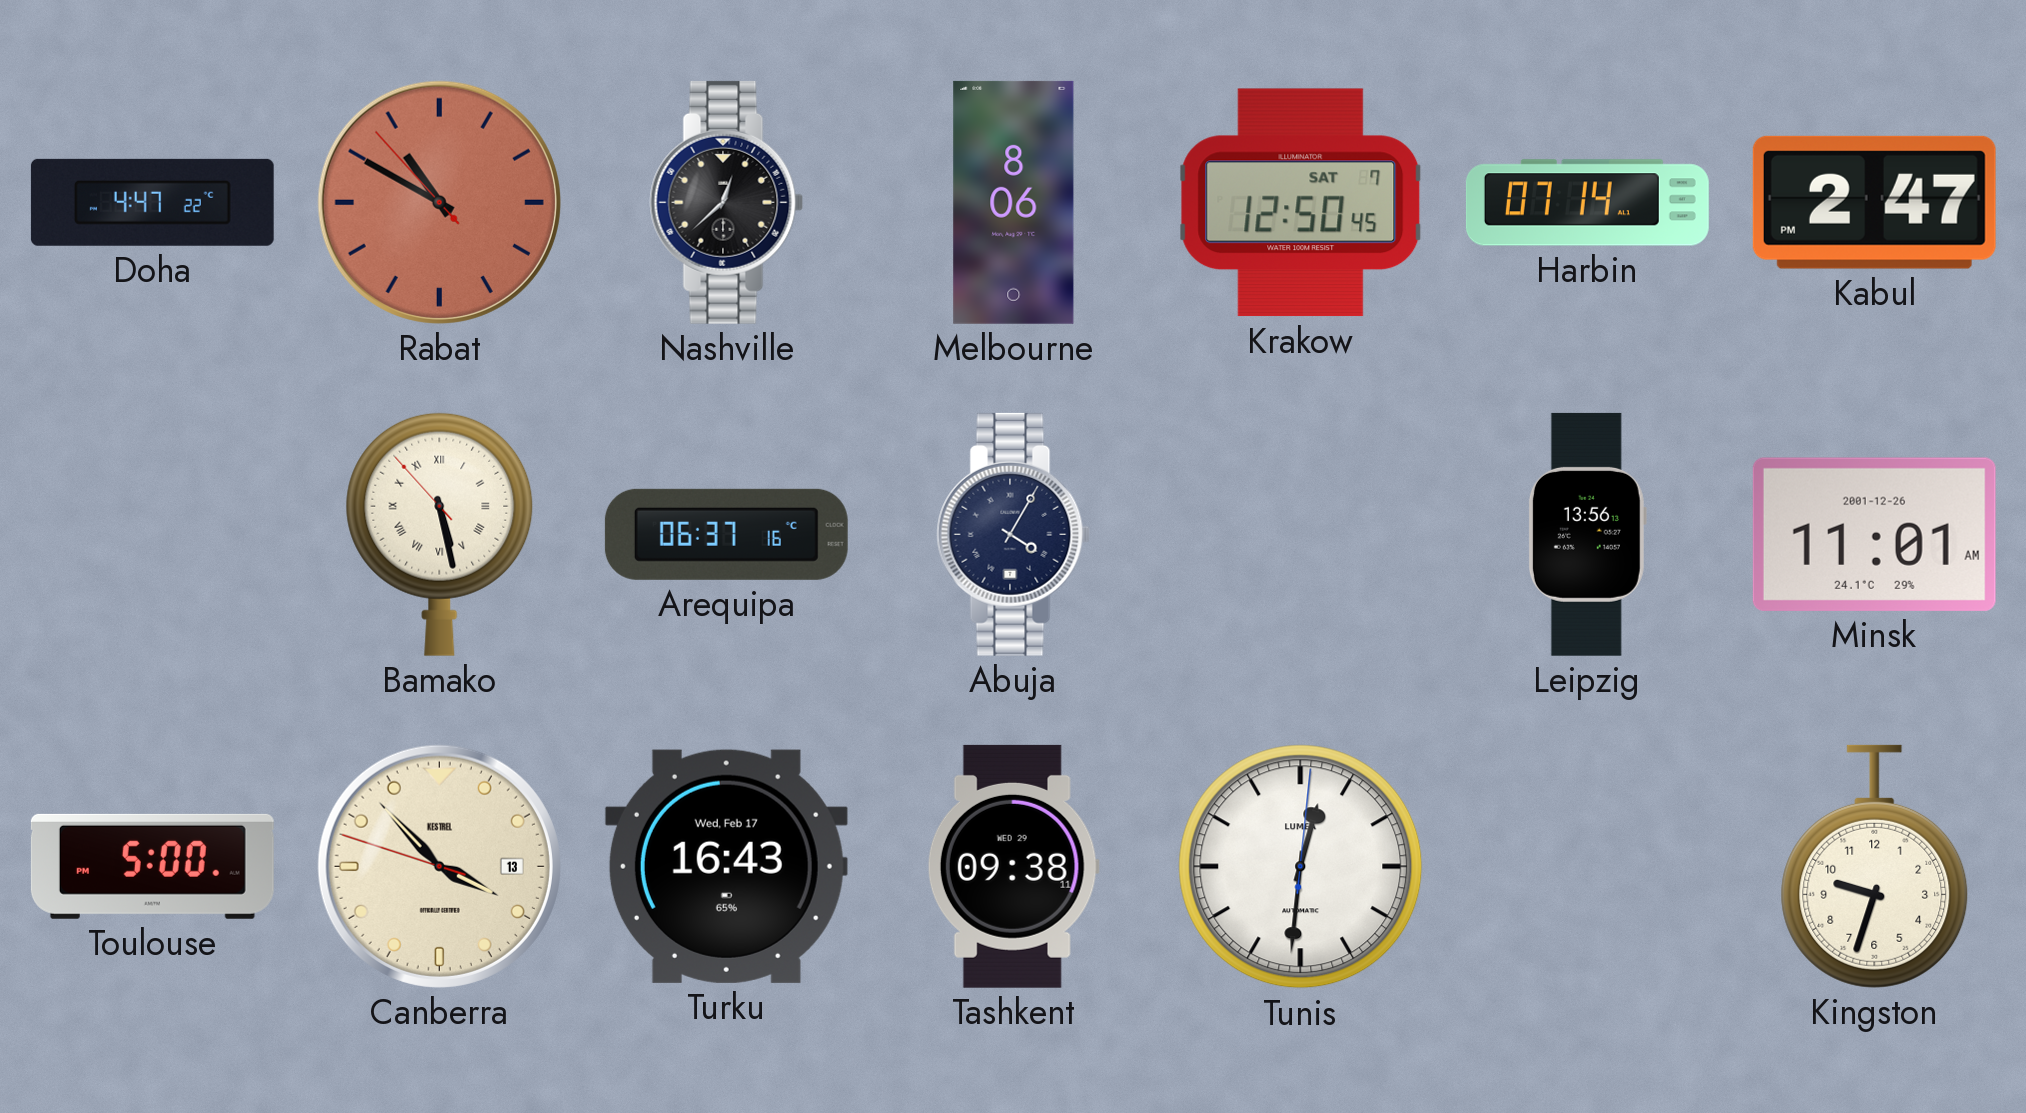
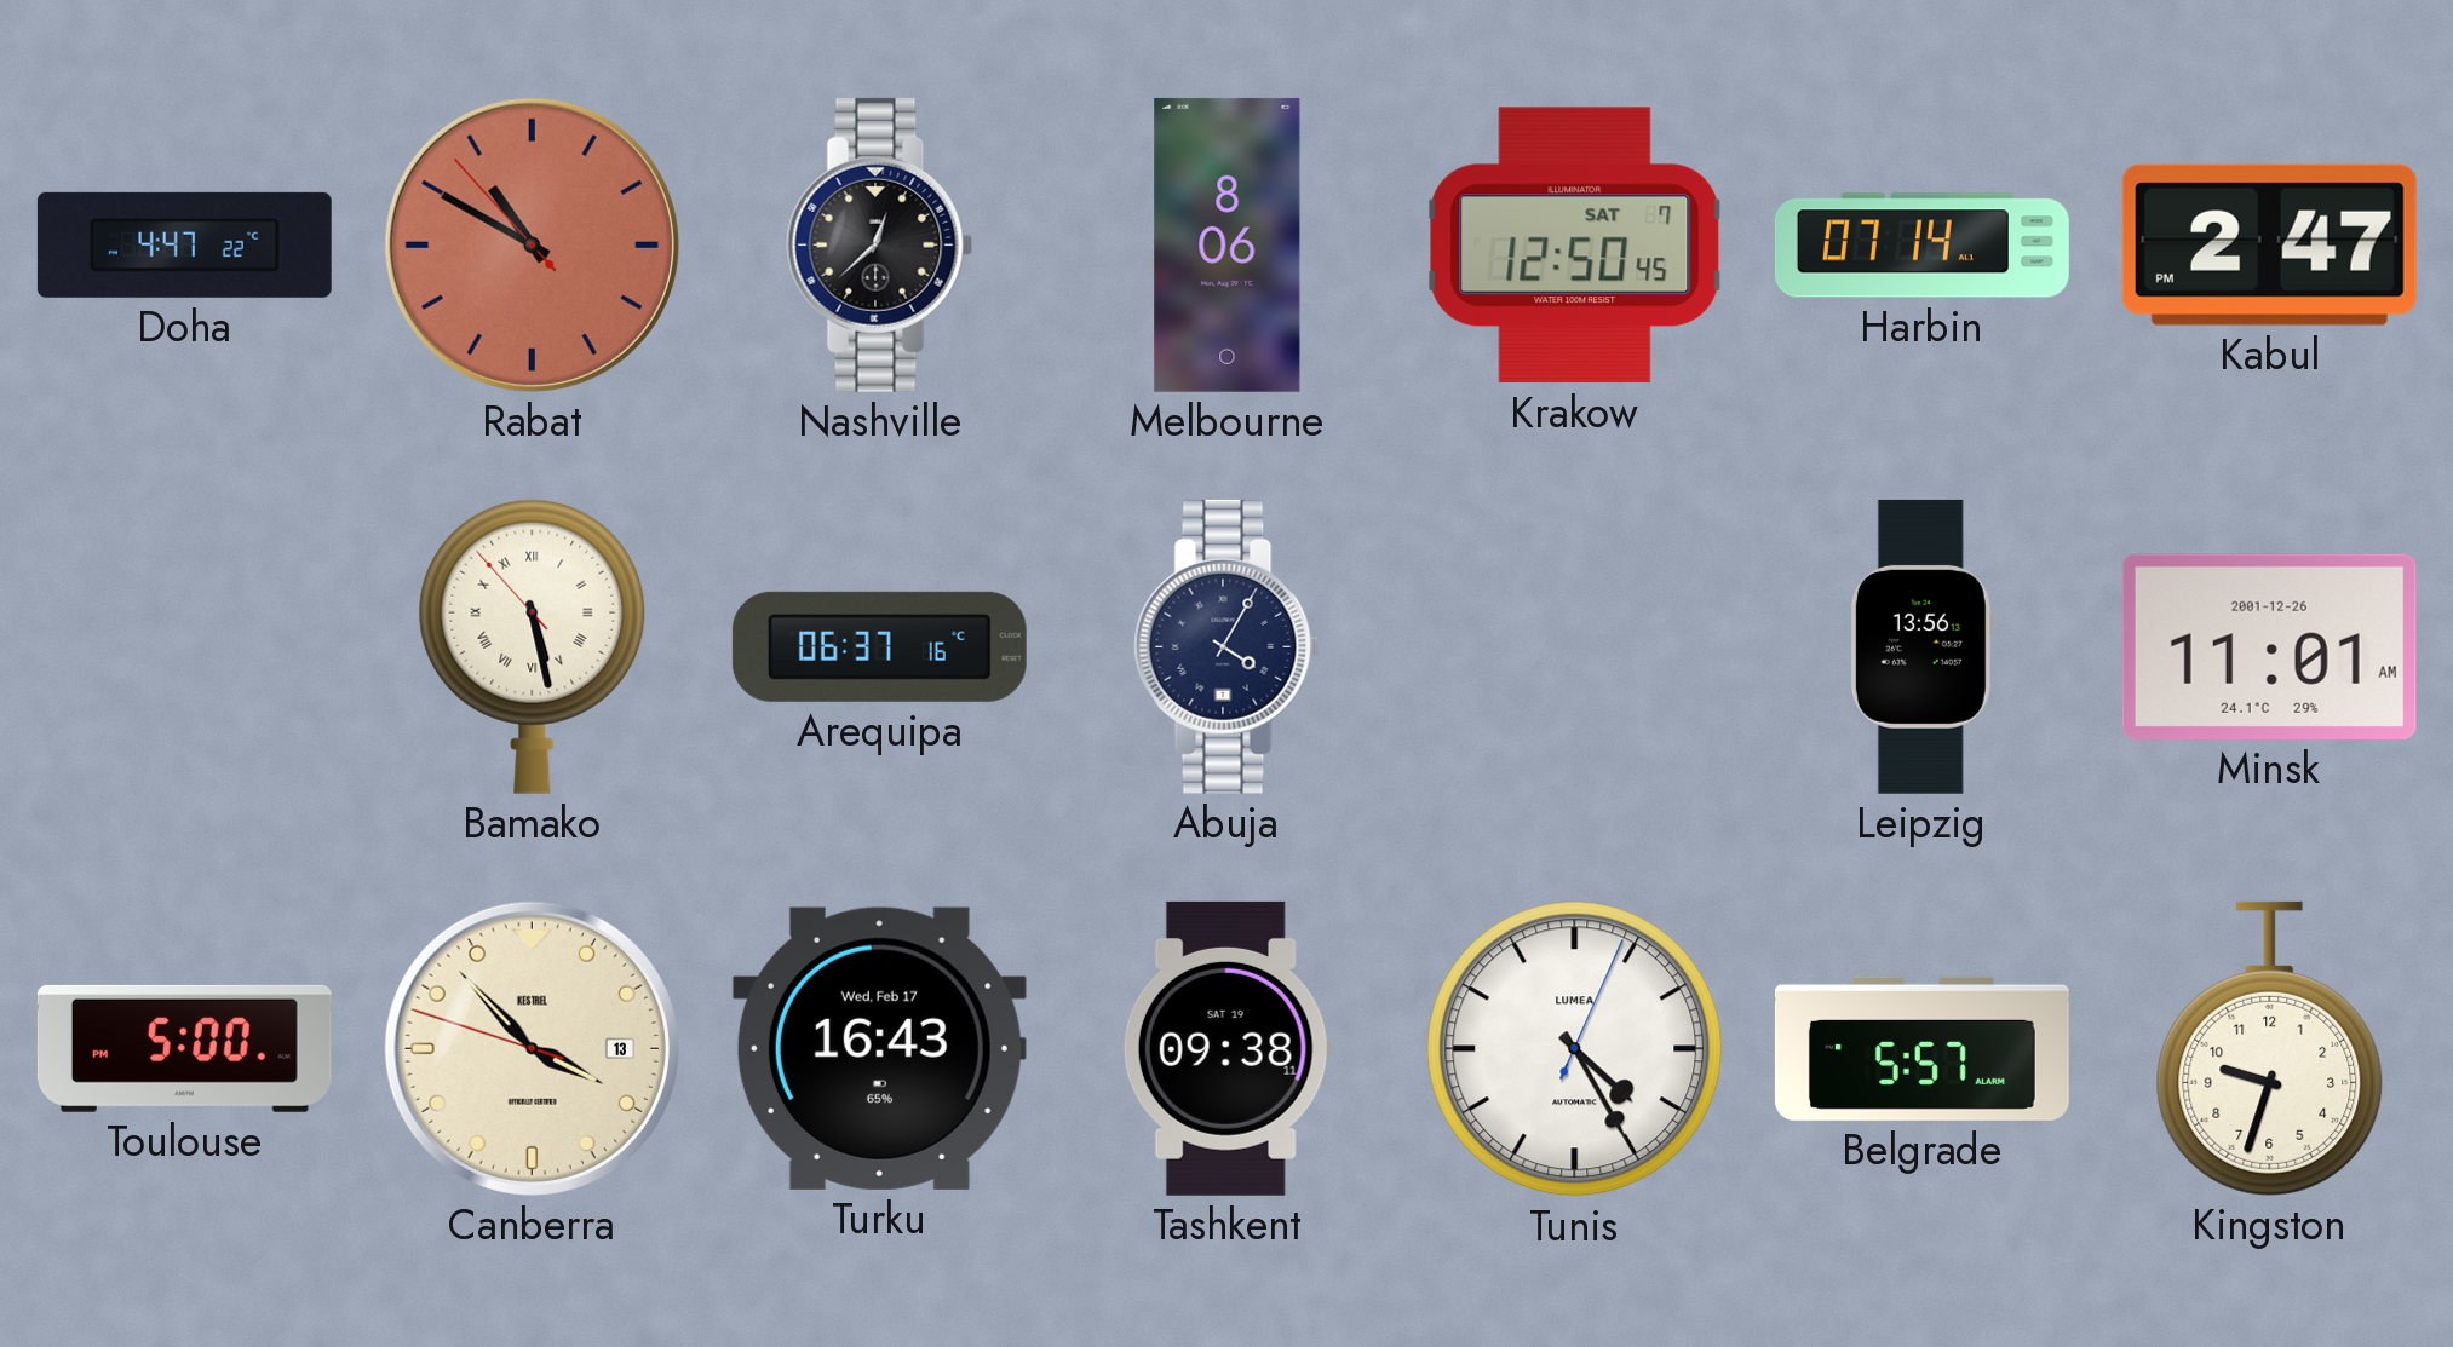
Tashkent date: WED 29 -> SAT 19 (1226, 1048)
Tunis: 12:31 -> 4:25 (1575, 1049)
Belgrade: none -> 5:57 (1921, 1048)
